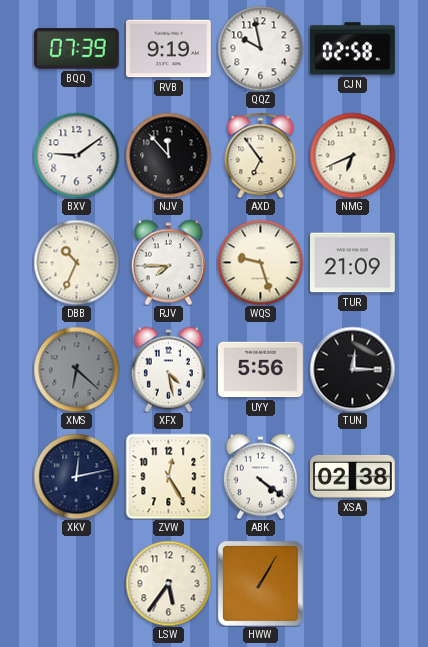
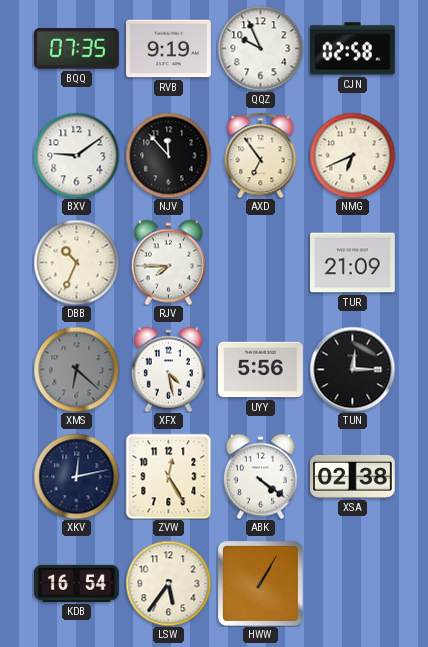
BQQ: 07:39 -> 07:35 (76, 49)
QQZ: 9:58 -> 9:56 (260, 48)
WQS: 9:27 -> none (260, 262)
KDB: none -> 16:54 (77, 583)
